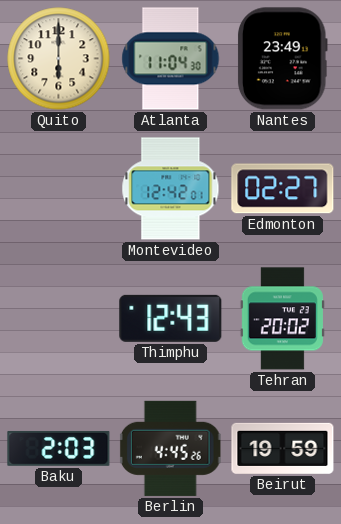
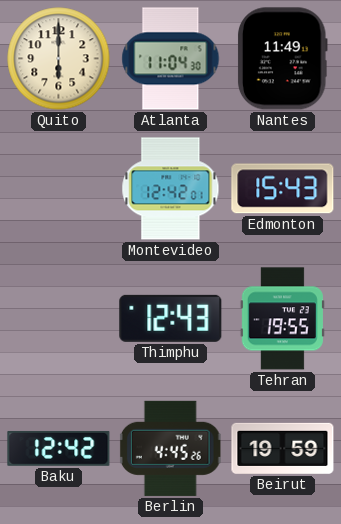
Nantes: 23:49 -> 11:49 (282, 59)
Edmonton: 02:27 -> 15:43 (283, 189)
Tehran: 20:02 -> 19:55 (282, 319)
Baku: 2:03 -> 12:42 (59, 448)
